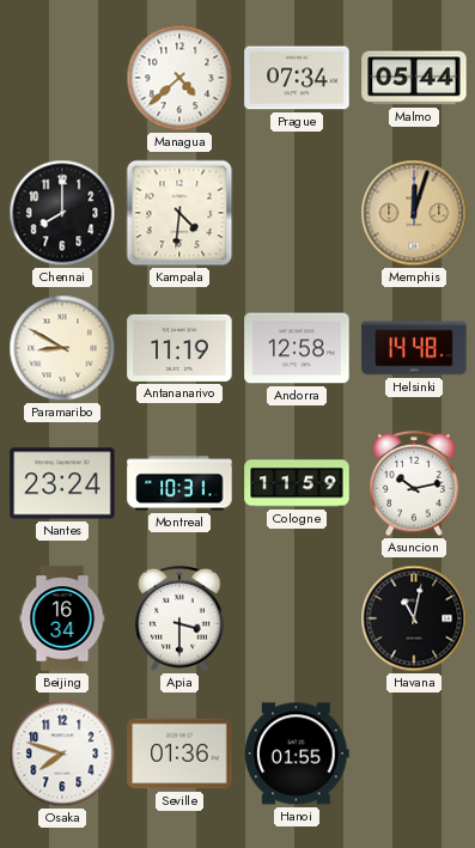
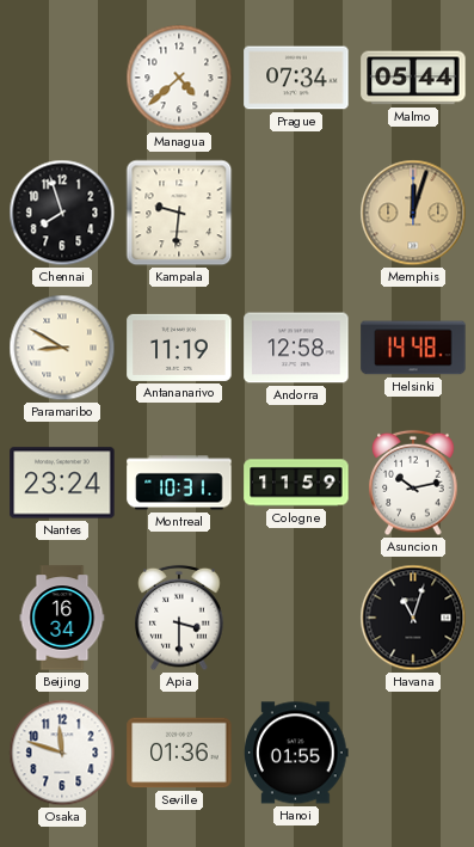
Chennai: 8:00 -> 7:57 (62, 213)
Kampala: 4:31 -> 9:31 (179, 213)
Havana: 11:02 -> 11:03 (413, 618)
Osaka: 7:48 -> 11:48 (62, 753)
